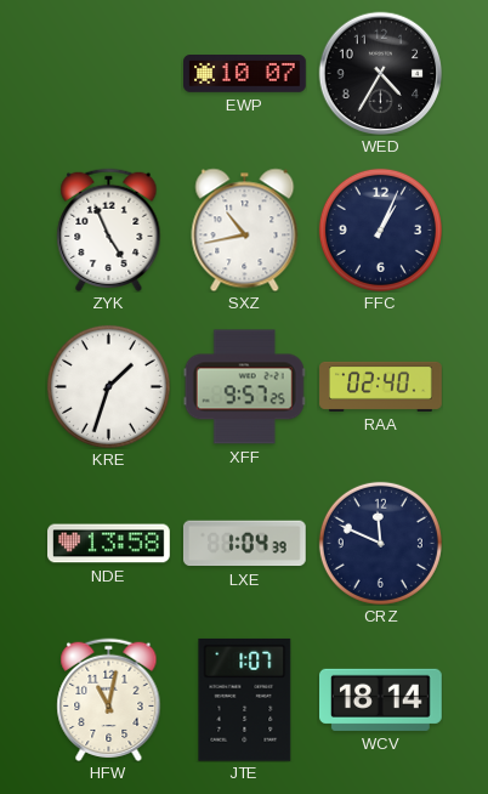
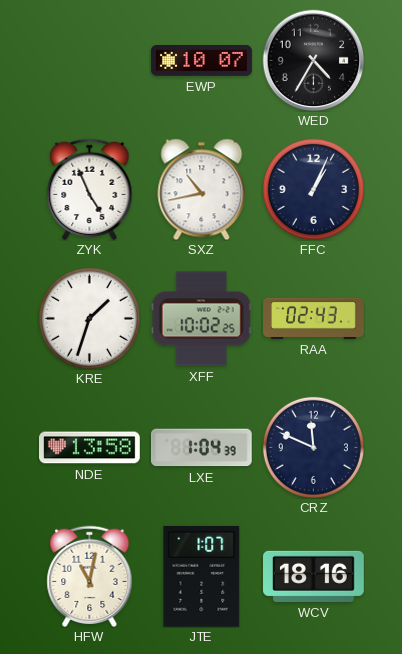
XFF: 9:57 -> 10:02 (201, 319)
RAA: 02:40 -> 02:43 (314, 318)
WCV: 18:14 -> 18:16 (314, 576)
